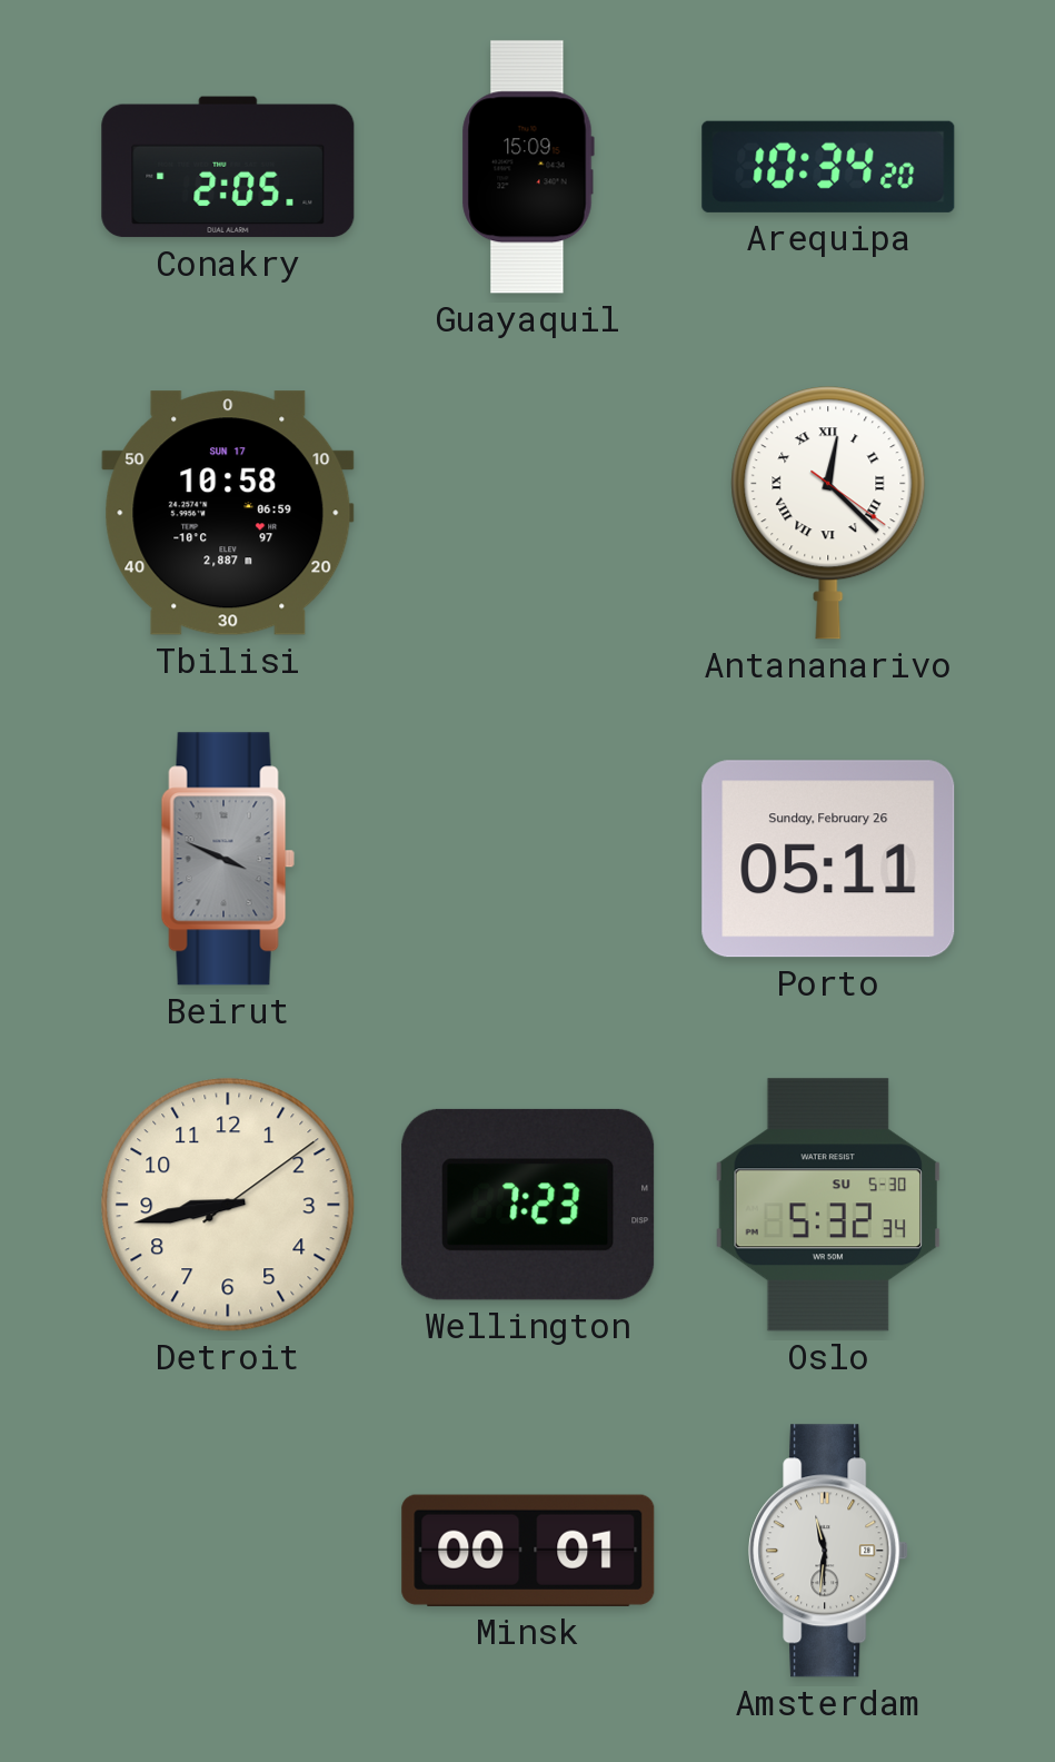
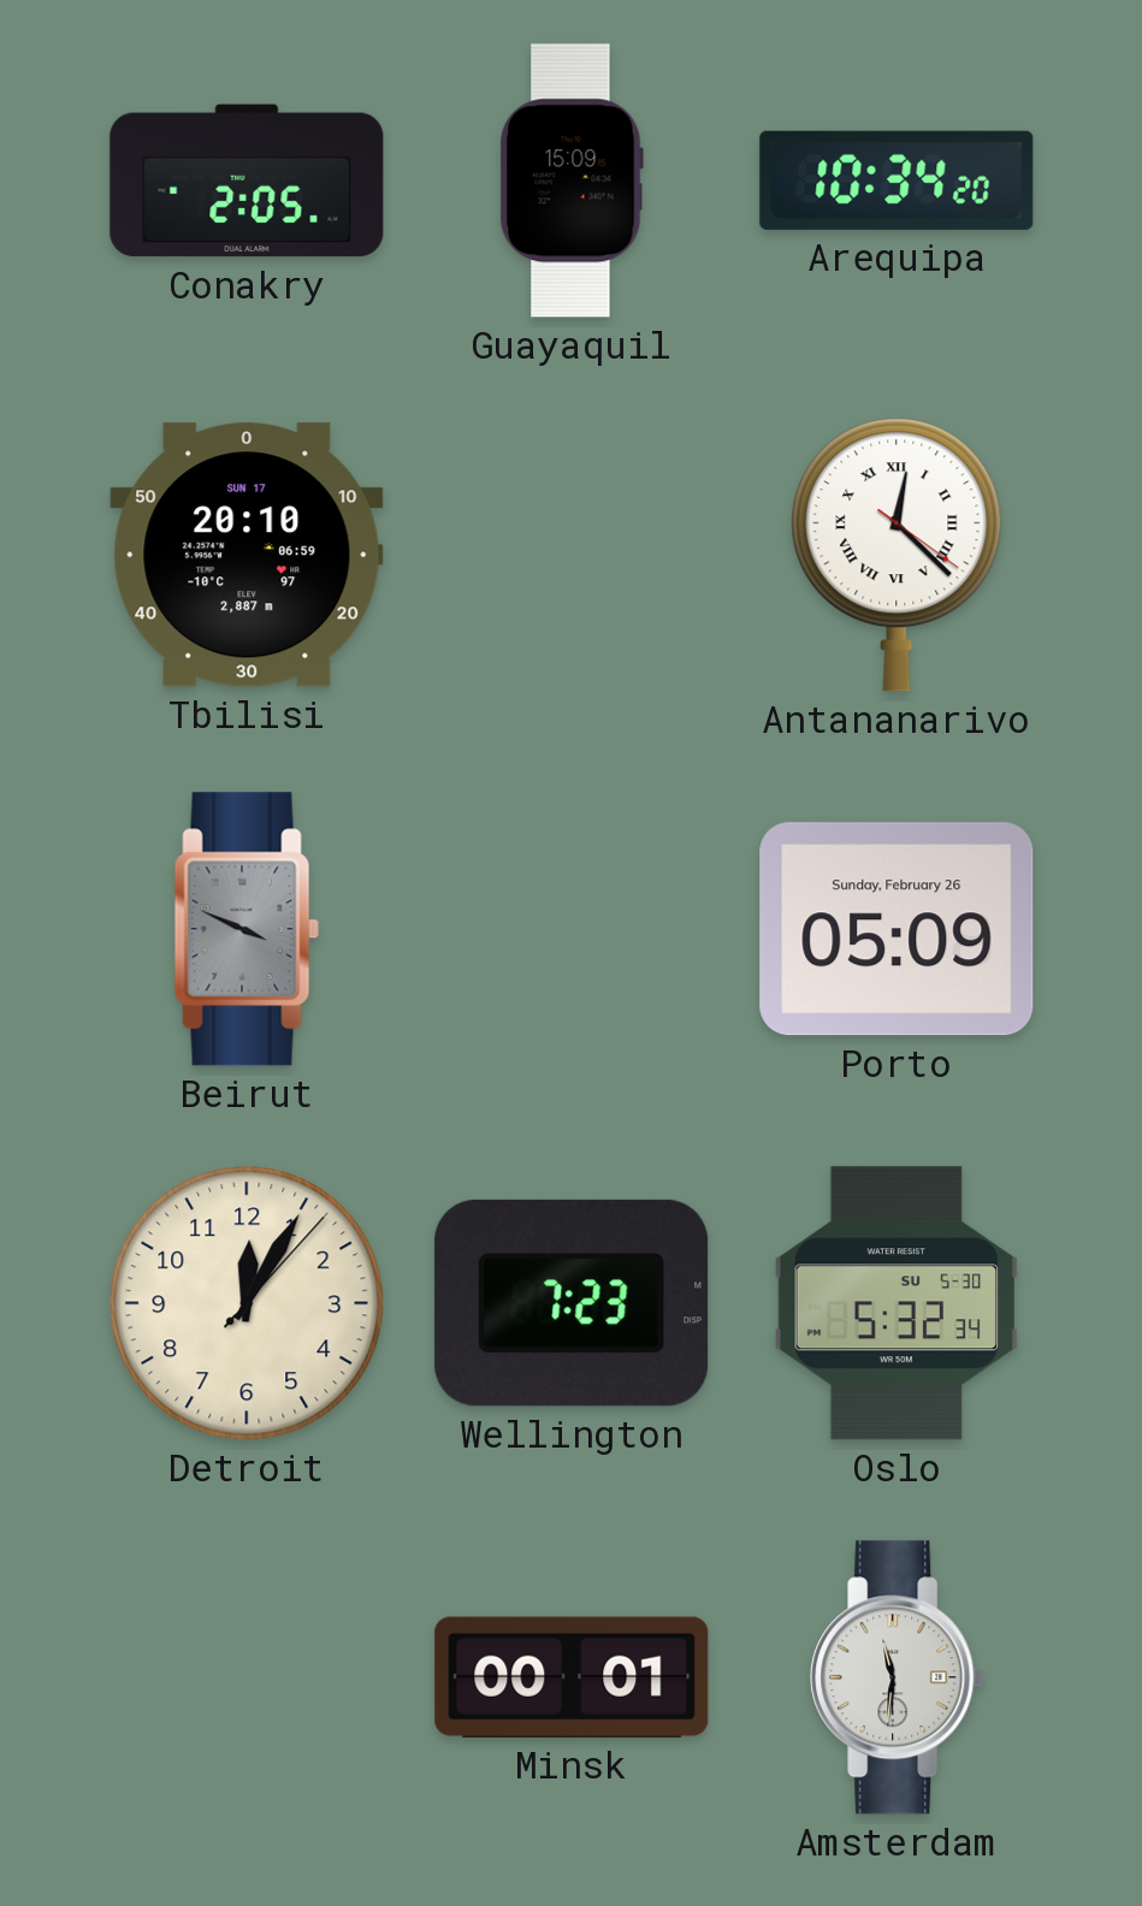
Tbilisi: 10:58 -> 20:10 (247, 555)
Porto: 05:11 -> 05:09 (897, 929)
Detroit: 8:43 -> 12:05 (247, 1303)
